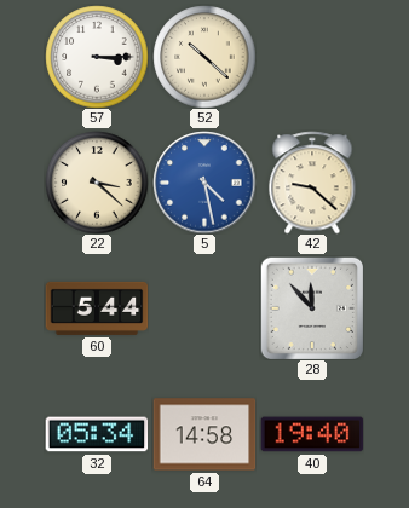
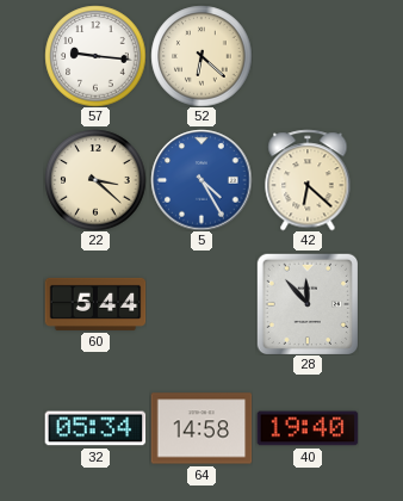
57: 3:15 -> 9:16 (95, 56)
52: 10:22 -> 6:22 (201, 56)
5: 4:28 -> 4:25 (201, 180)
42: 9:22 -> 6:22 (308, 180)
